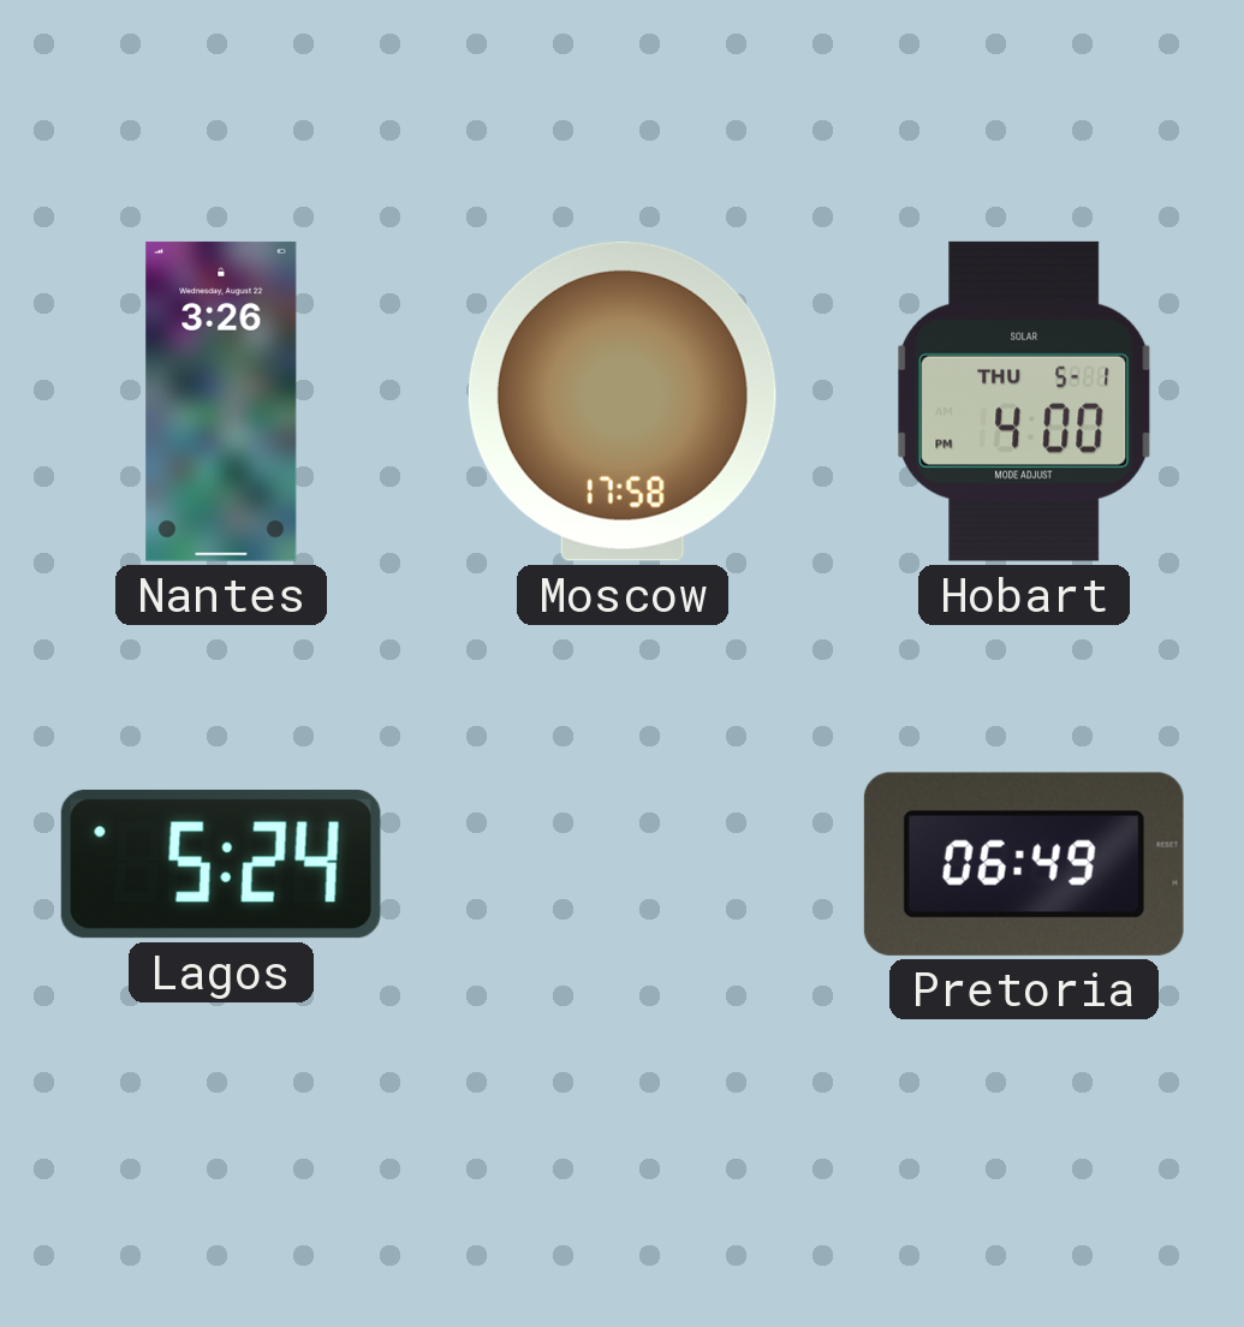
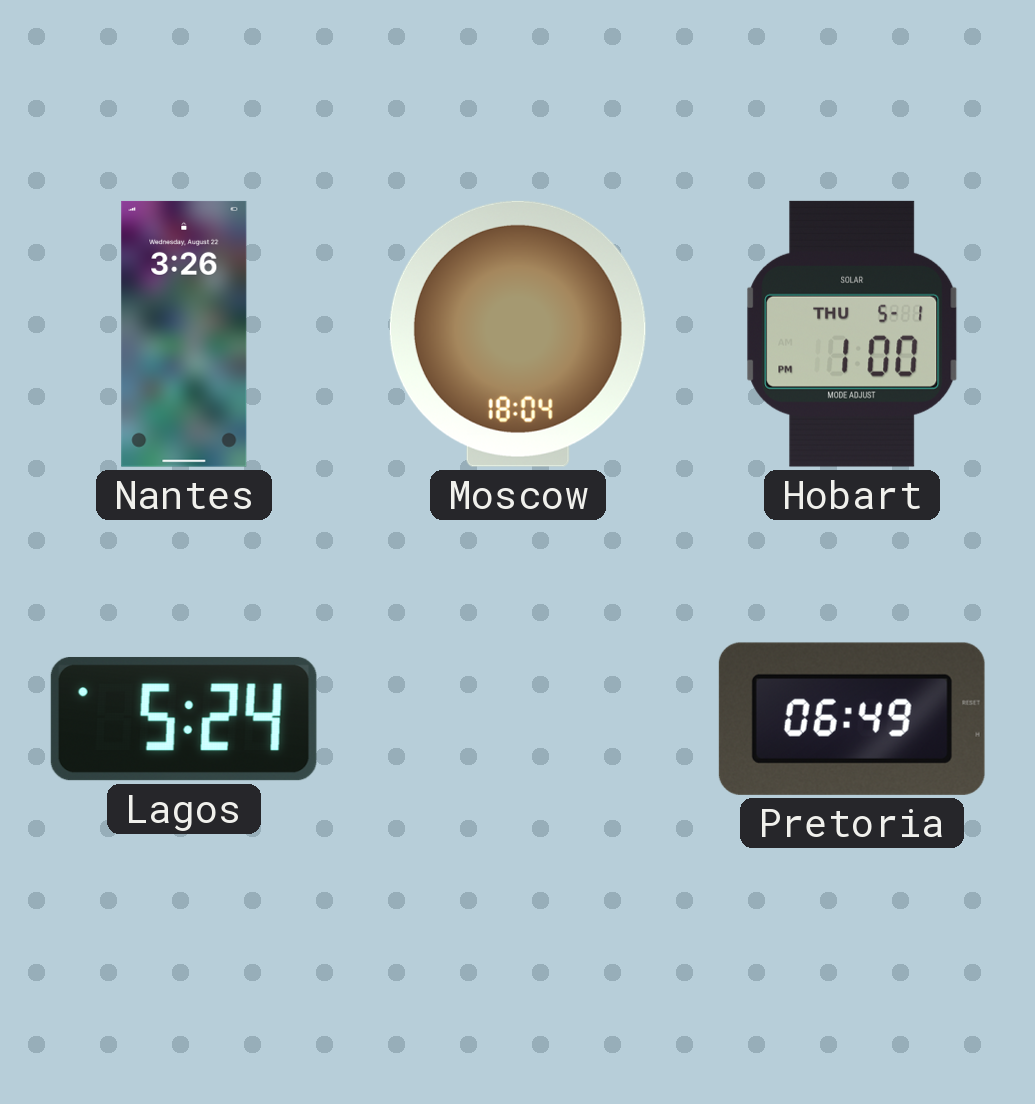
Moscow: 17:58 -> 18:04 (518, 334)
Hobart: 4:00 -> 1:00 (852, 334)
